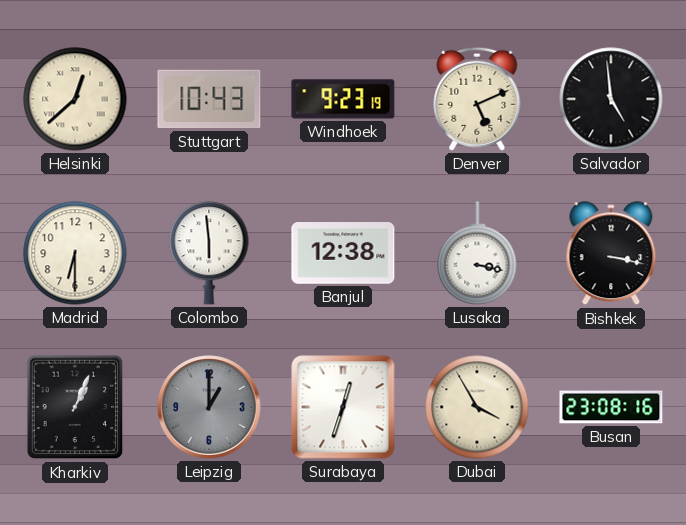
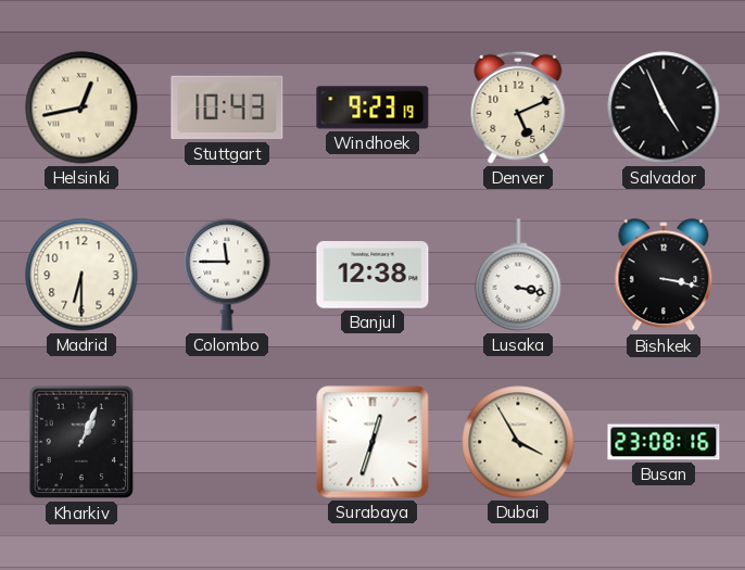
Helsinki: 12:38 -> 12:43 (81, 107)
Salvador: 4:59 -> 4:56 (664, 107)
Colombo: 5:59 -> 11:45 (227, 275)
Leipzig: 1:00 -> none (209, 407)
